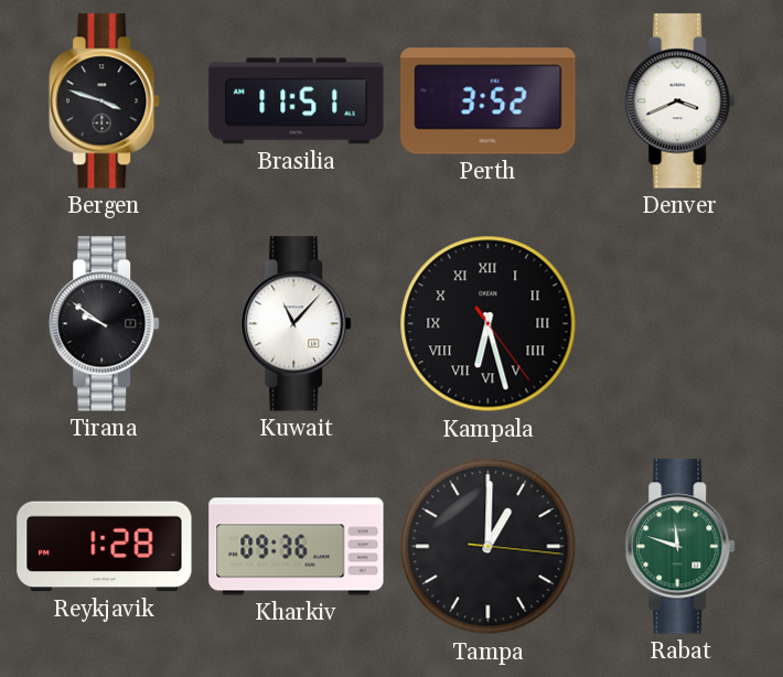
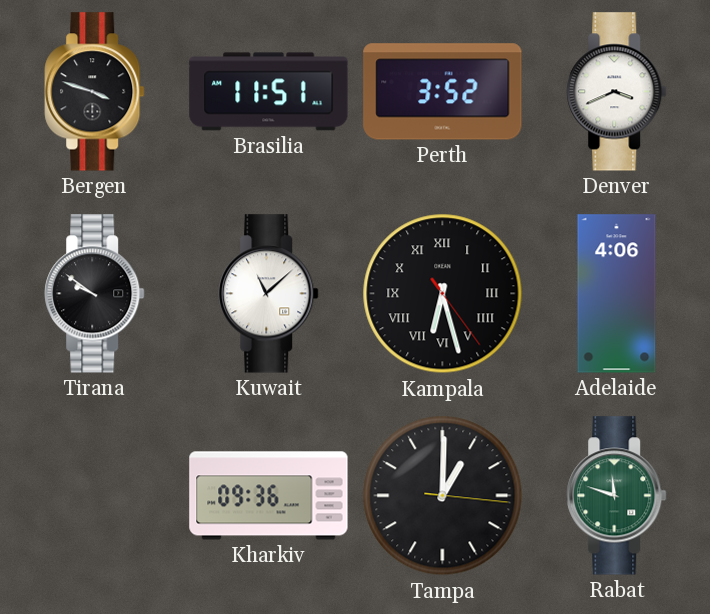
Kuwait: 11:07 -> 11:08 (269, 294)
Adelaide: none -> 4:06 (617, 294)
Reykjavik: 1:28 -> none (105, 547)
